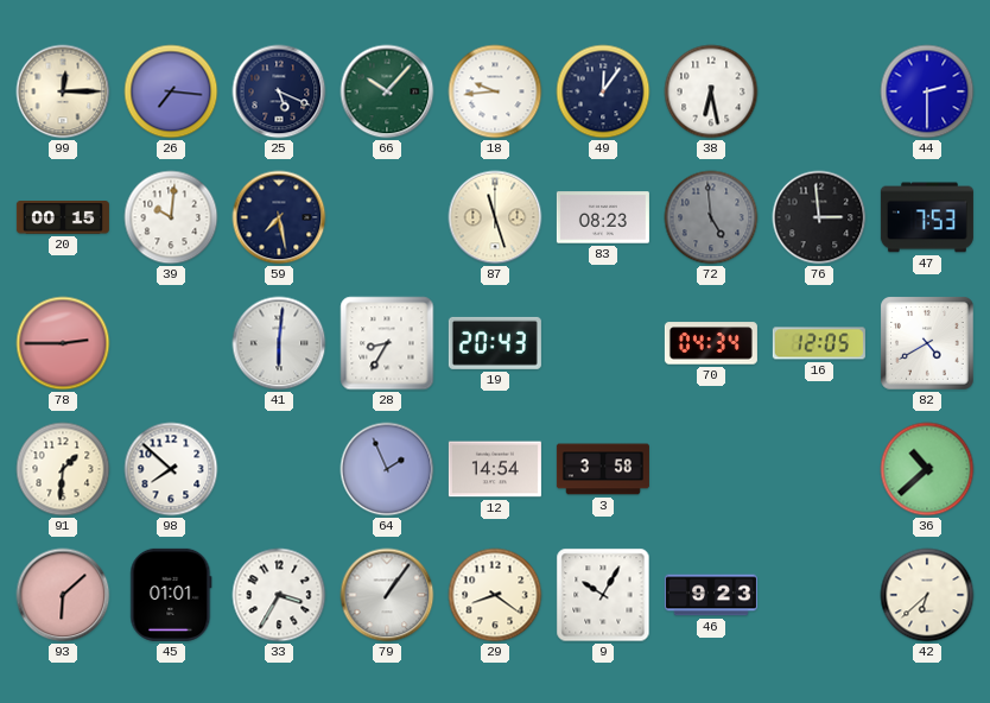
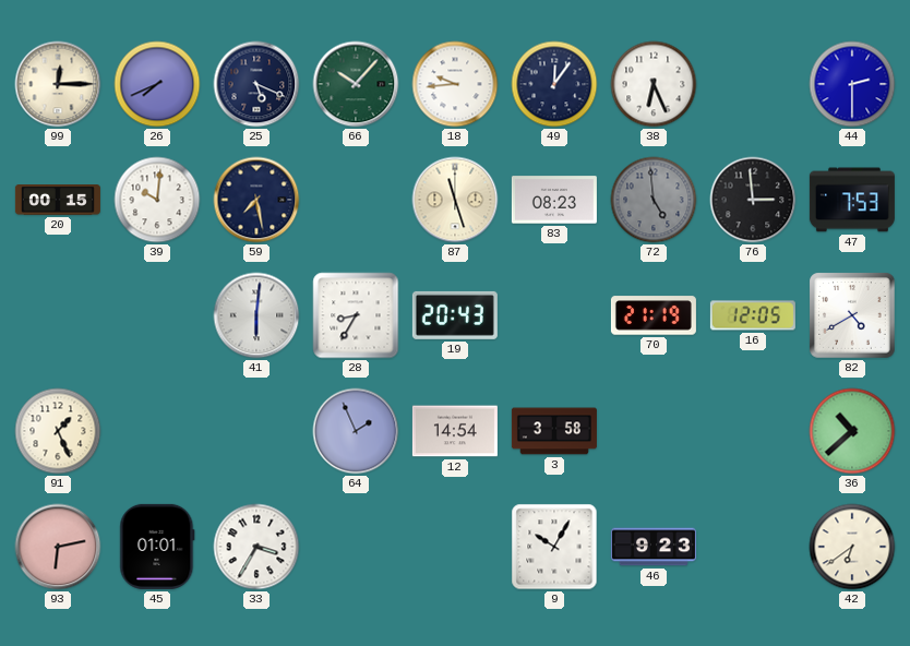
26: 7:16 -> 7:41 (157, 84)
38: 6:28 -> 6:26 (654, 84)
78: 2:45 -> none (63, 343)
70: 04:34 -> 21:19 (654, 315)
91: 1:31 -> 1:26 (58, 431)
98: 7:52 -> none (171, 469)
93: 6:08 -> 6:13 (58, 547)
79: 1:06 -> none (387, 595)
29: 8:21 -> none (495, 595)
42: 6:38 -> 6:39 (852, 547)
